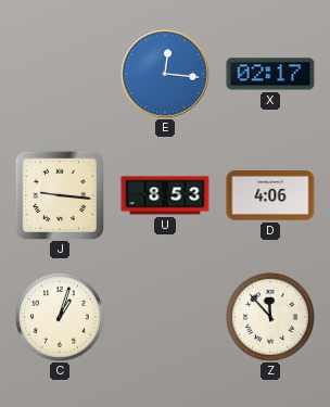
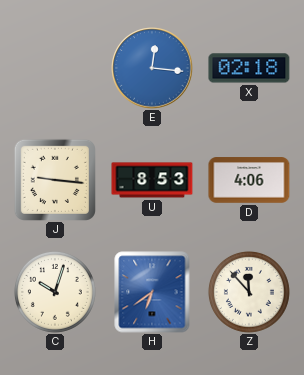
X: 02:17 -> 02:18 (249, 68)
C: 1:03 -> 10:03 (55, 292)
H: none -> 6:39 (152, 292)
